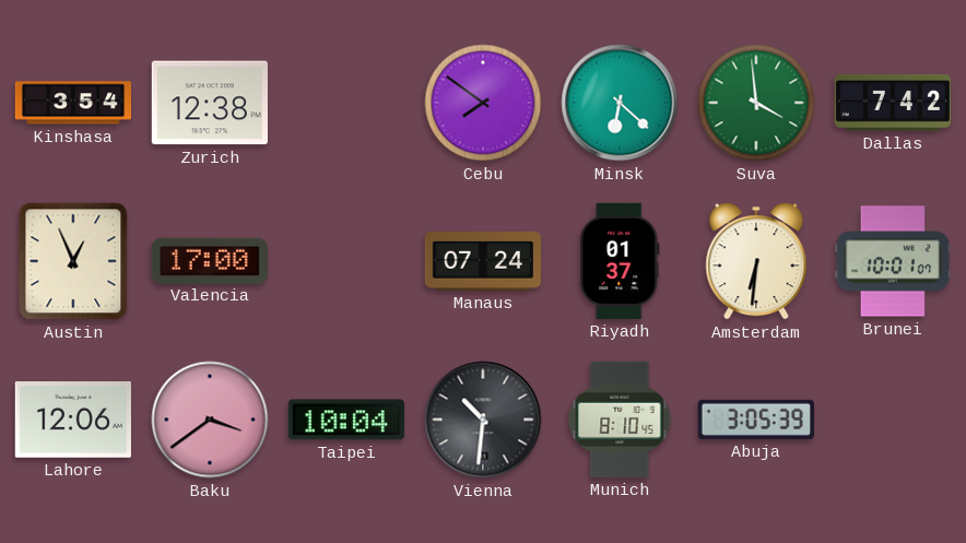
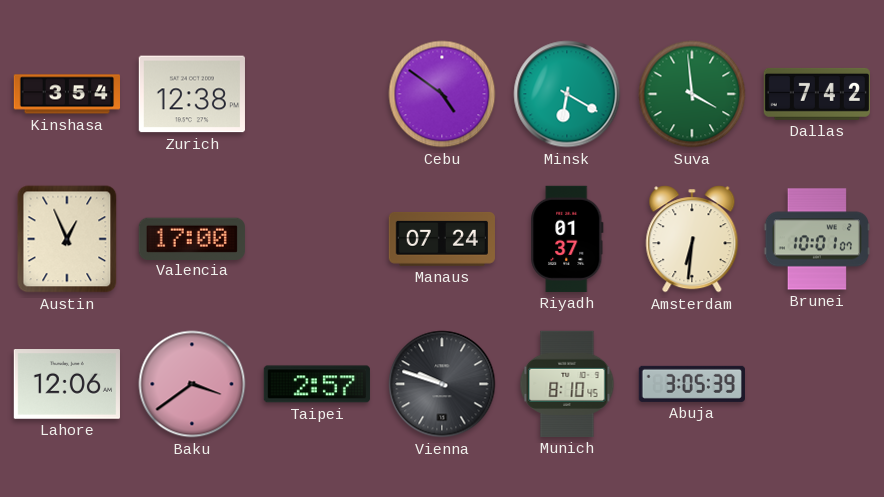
Cebu: 7:51 -> 4:51 (442, 94)
Minsk: 6:22 -> 6:20 (567, 94)
Taipei: 10:04 -> 2:57 (317, 384)
Vienna: 10:31 -> 9:48 (442, 384)
